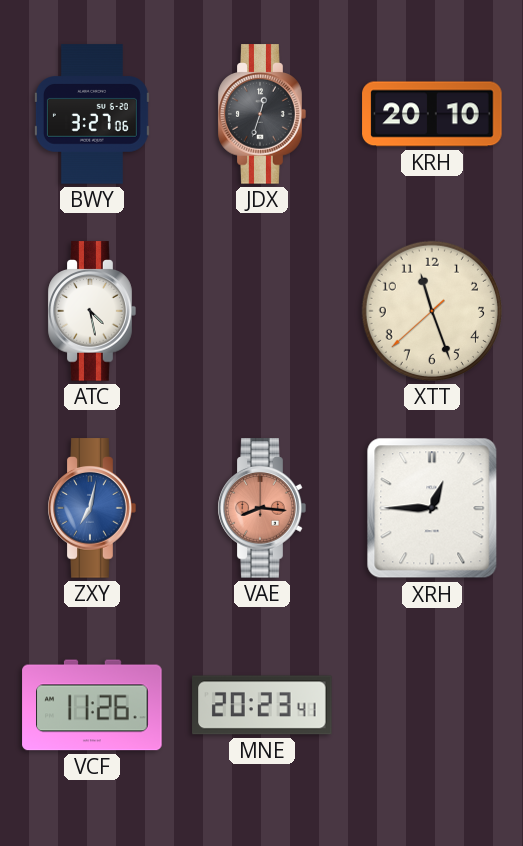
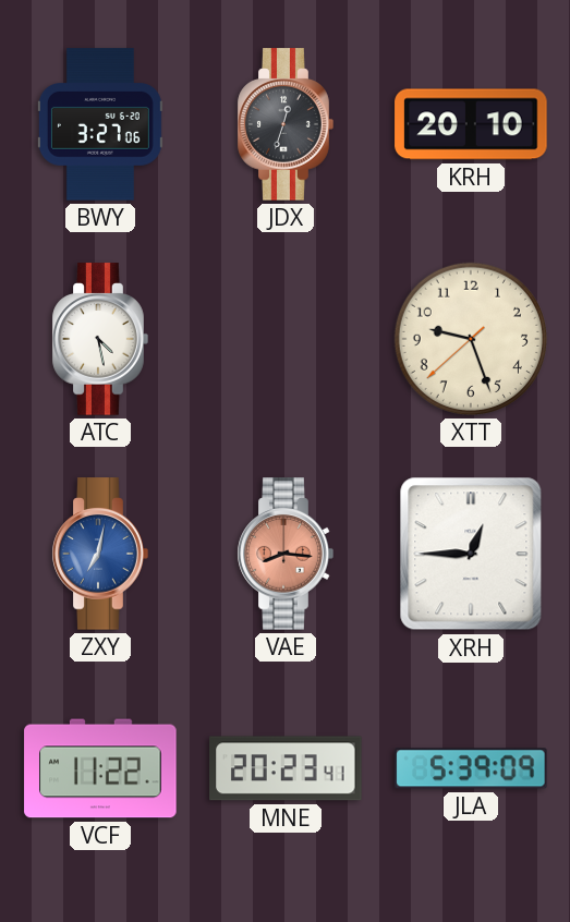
XTT: 11:26 -> 9:26 (471, 339)
VCF: 11:26 -> 11:22 (100, 768)
JLA: none -> 5:39 (471, 768)
